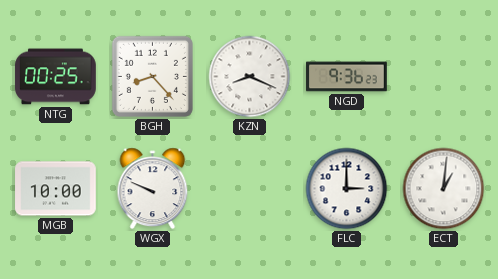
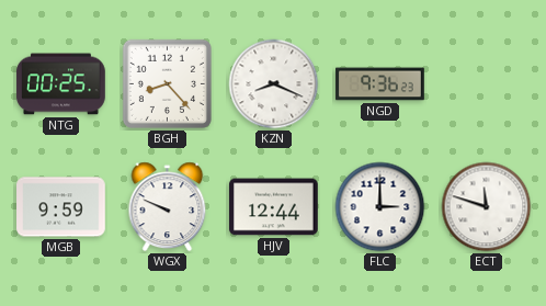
MGB: 10:00 -> 9:59 (61, 207)
HJV: none -> 12:44 (274, 207)
ECT: 1:01 -> 11:48 (487, 207)
